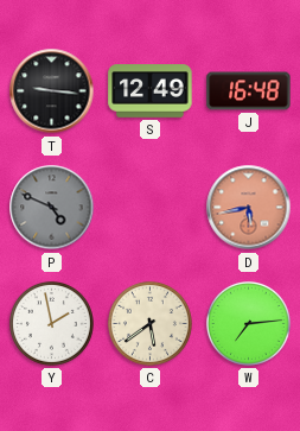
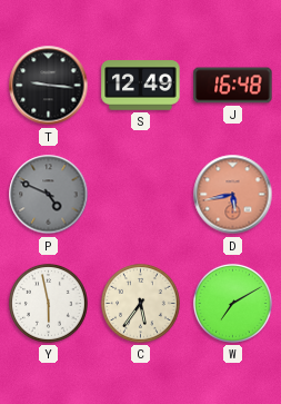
Y: 1:58 -> 5:58 (48, 303)
C: 5:39 -> 5:36 (140, 303)
W: 7:14 -> 7:10 (232, 303)
